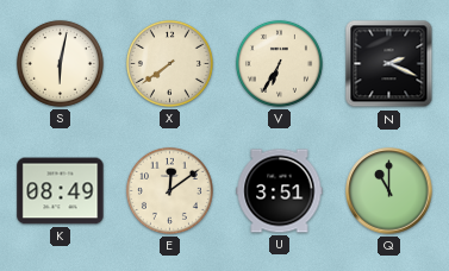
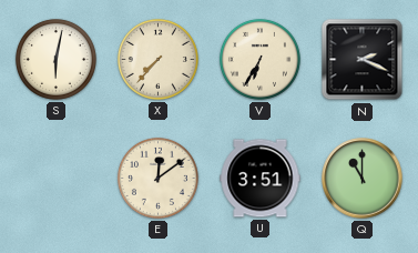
X: 7:39 -> 7:37 (157, 59)
K: 08:49 -> none (61, 191)
